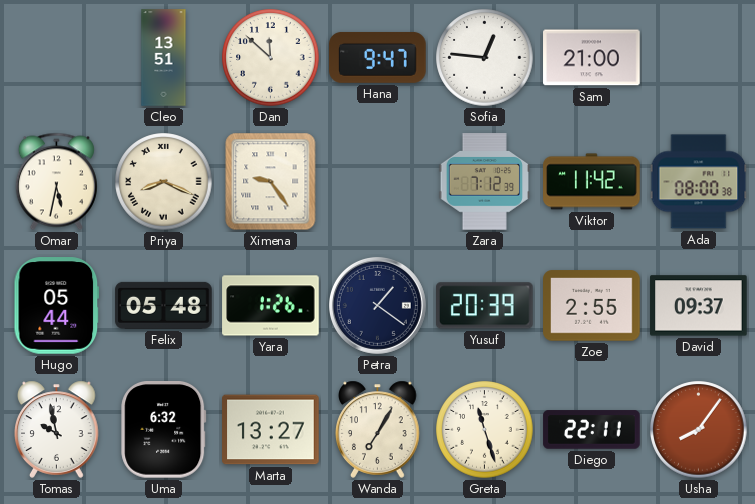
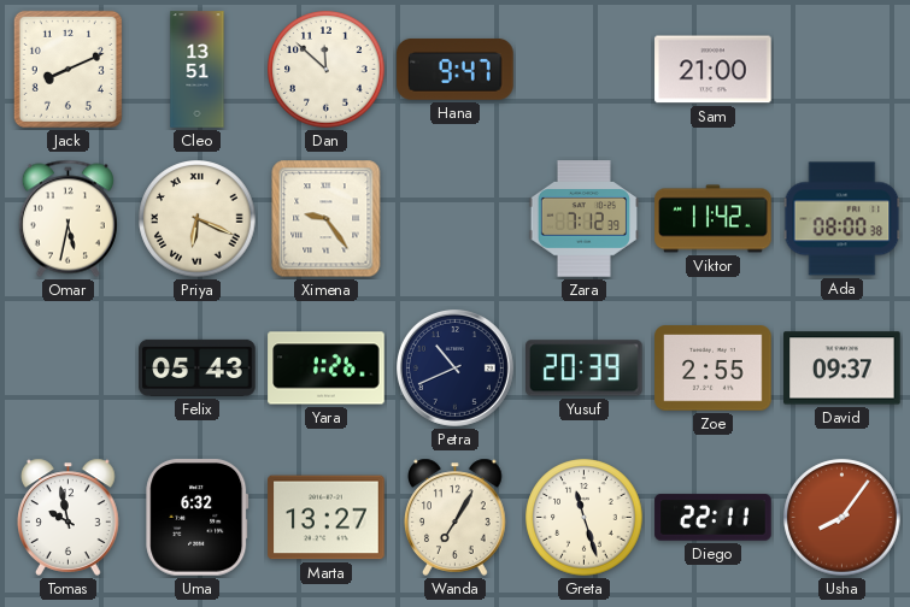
Jack: none -> 8:11 (67, 69)
Sofia: 12:46 -> none (485, 58)
Priya: 8:19 -> 6:19 (198, 219)
Hugo: 05:44 -> none (57, 306)
Felix: 05:48 -> 05:43 (198, 367)
Petra: 1:21 -> 10:41 (454, 367)
